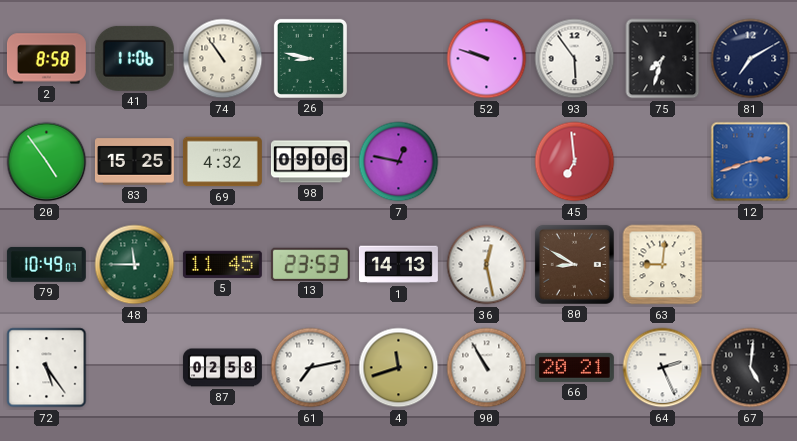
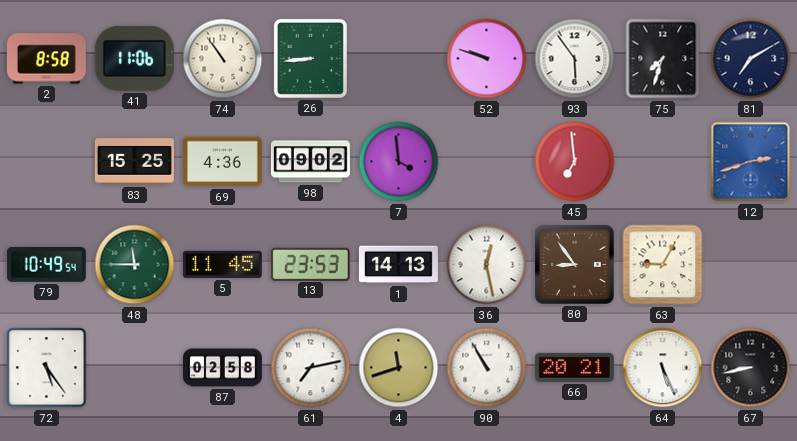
26: 8:47 -> 8:44 (310, 58)
20: 4:54 -> none (47, 162)
69: 4:32 -> 4:36 (222, 162)
98: 09:06 -> 09:02 (310, 162)
7: 12:47 -> 3:59 (399, 162)
79: 10:49:07 -> 10:49:54 (46, 264)
80: 8:50 -> 8:54 (574, 264)
63: 9:01 -> 9:05 (663, 265)
64: 2:26 -> 5:26 (663, 368)
67: 5:01 -> 8:43 (751, 368)
